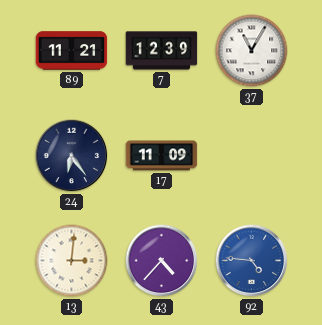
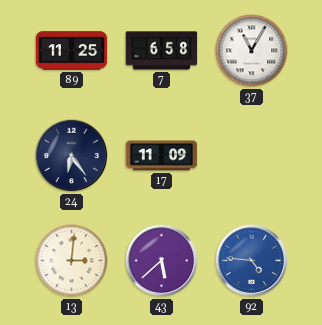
89: 11:21 -> 11:25 (72, 51)
7: 12:39 -> 6:58 (162, 51)
43: 4:37 -> 5:38 (162, 261)
